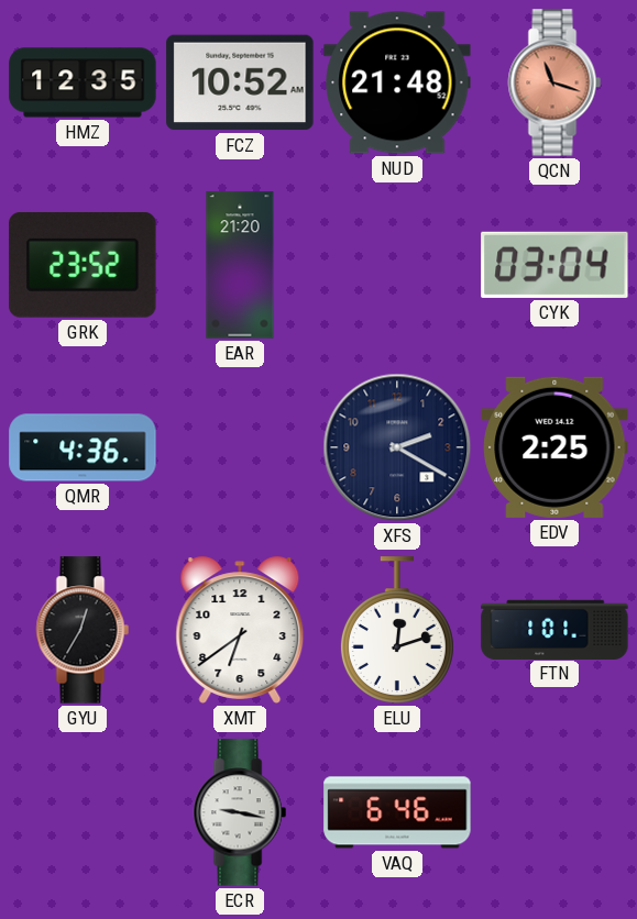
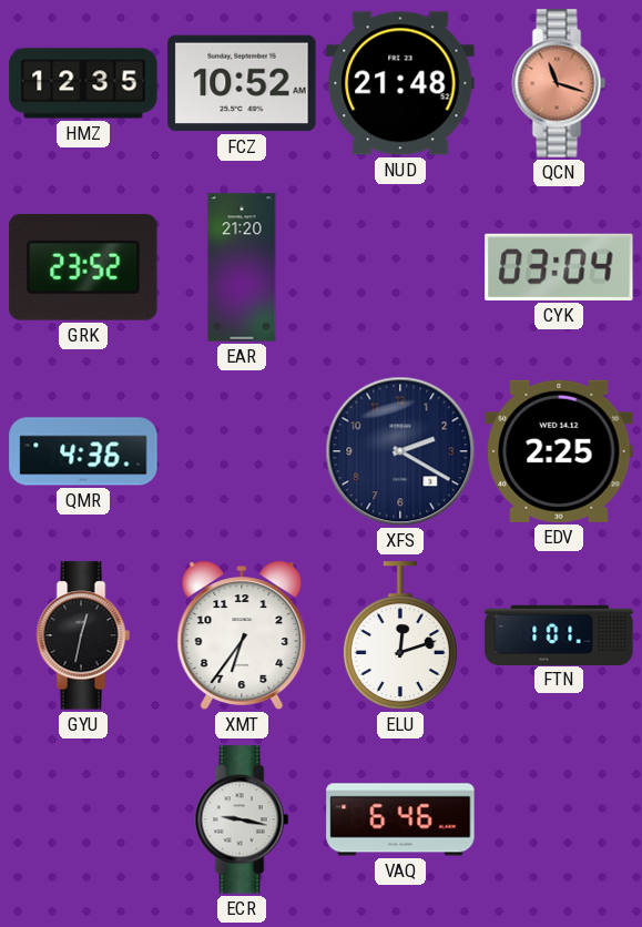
GYU: 12:35 -> 12:32 (83, 635)
XMT: 6:39 -> 6:36 (242, 635)
